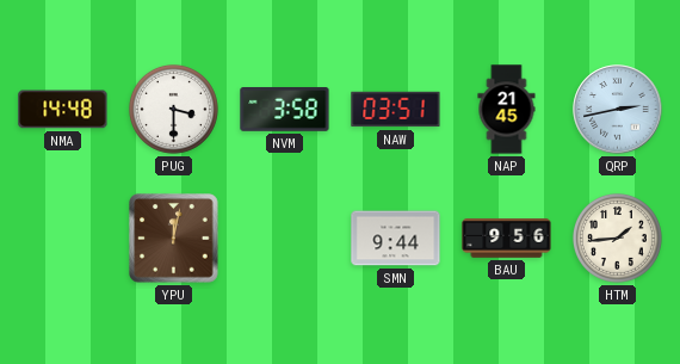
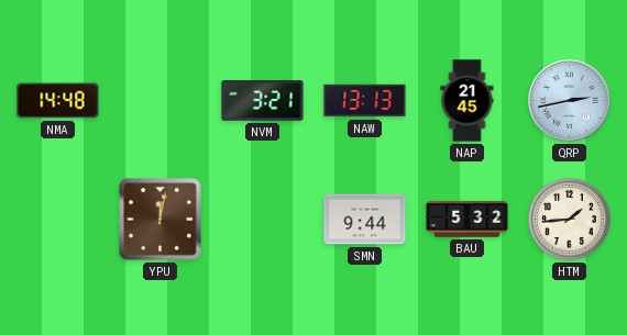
PUG: 3:30 -> none (173, 109)
NVM: 3:58 -> 3:21 (263, 101)
NAW: 03:51 -> 13:13 (365, 101)
BAU: 9:56 -> 5:32 (468, 220)
